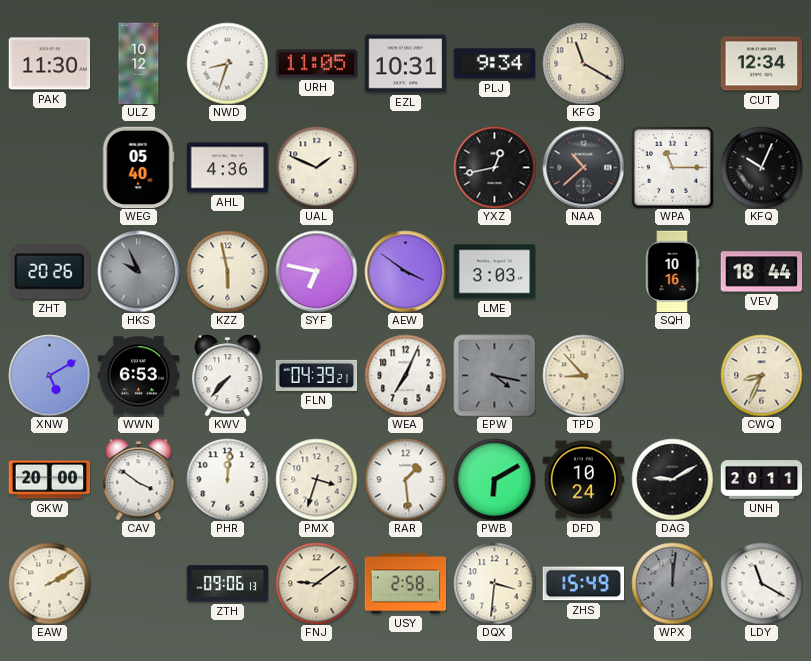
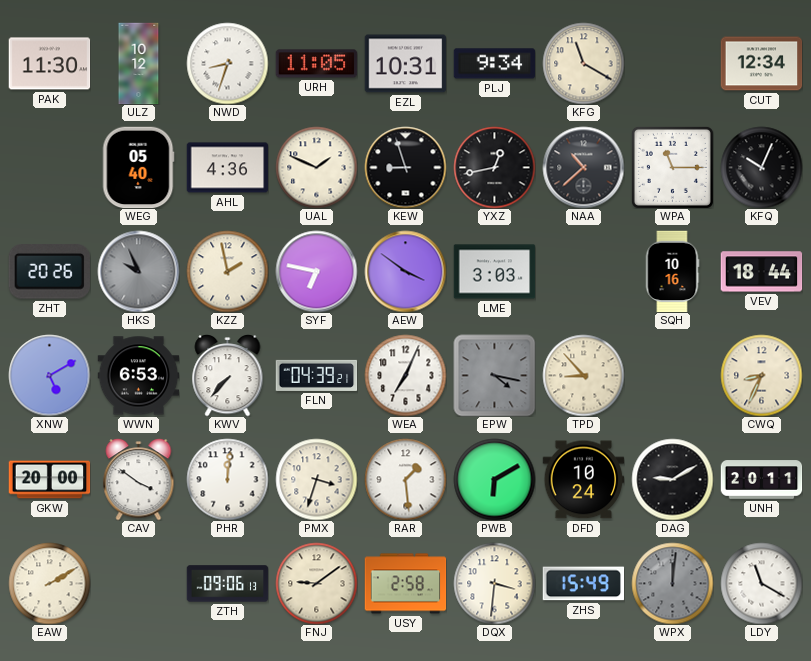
KEW: none -> 8:57 (405, 167)
KZZ: 5:58 -> 1:58 (227, 271)
